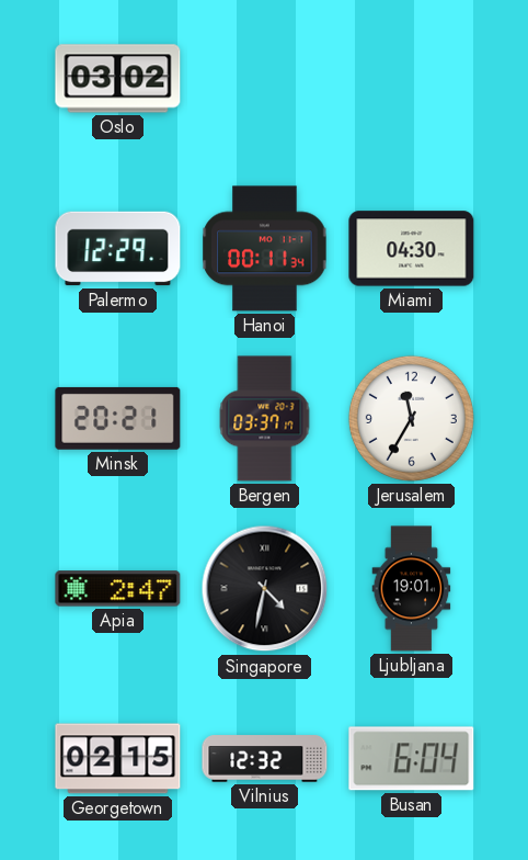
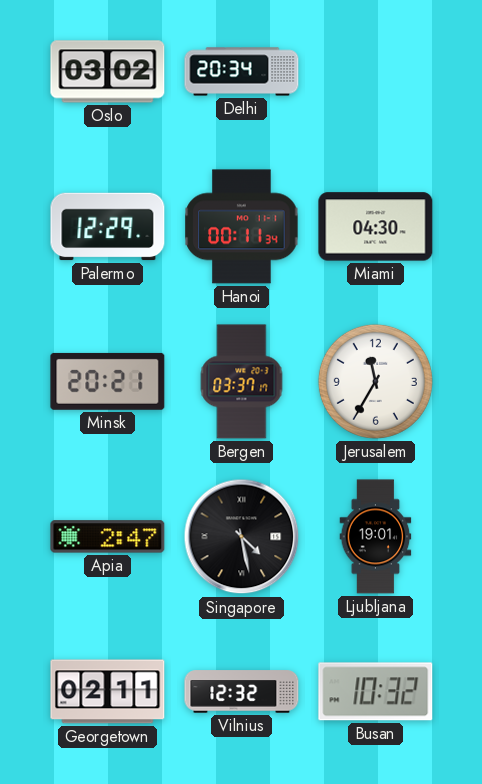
Delhi: none -> 20:34 (242, 72)
Singapore: 4:32 -> 4:28 (242, 537)
Georgetown: 02:15 -> 02:11 (108, 692)
Busan: 6:04 -> 10:32 (376, 692)
